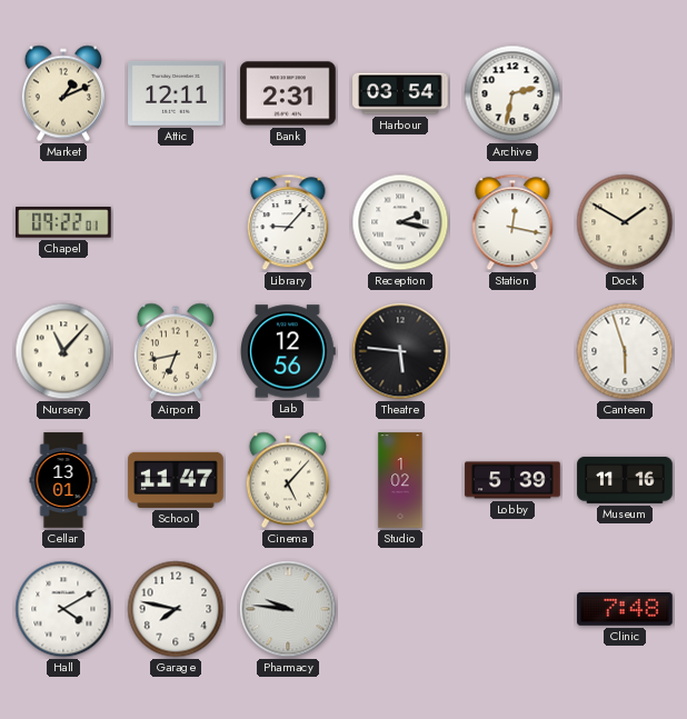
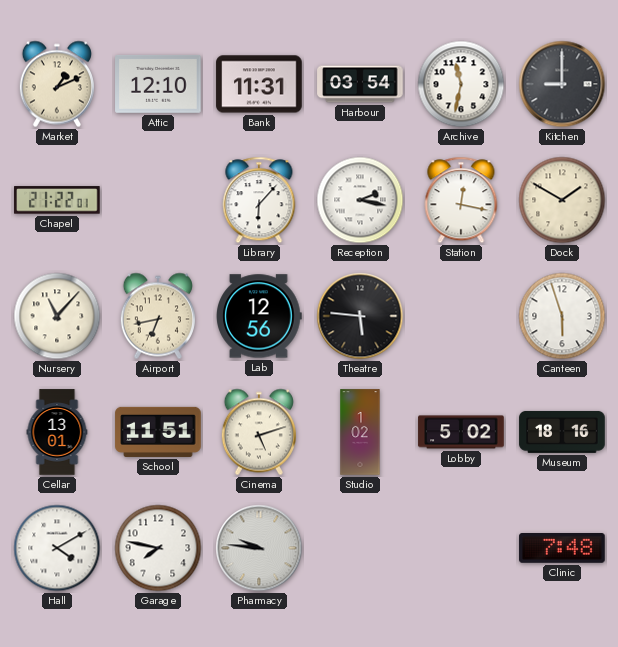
Attic: 12:11 -> 12:10 (158, 84)
Bank: 2:31 -> 11:31 (259, 84)
Archive: 2:32 -> 11:32 (461, 84)
Kitchen: none -> 9:00 (562, 84)
Chapel: 09:22 -> 21:22 (57, 200)
Library: 9:07 -> 6:07 (259, 200)
School: 11:47 -> 11:51 (158, 432)
Cinema: 5:07 -> 5:12 (259, 432)
Lobby: 5:39 -> 5:02 (461, 432)
Museum: 11:16 -> 18:16 (562, 432)
